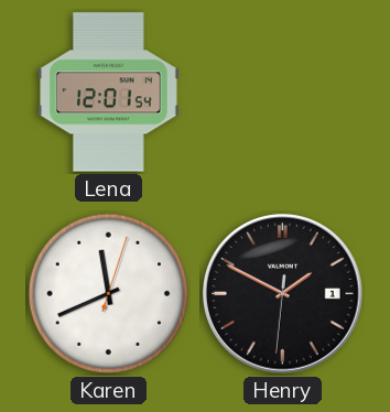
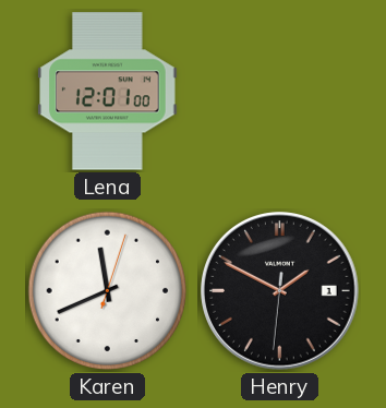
Lena: 12:01:54 -> 12:01:00 (108, 92)
